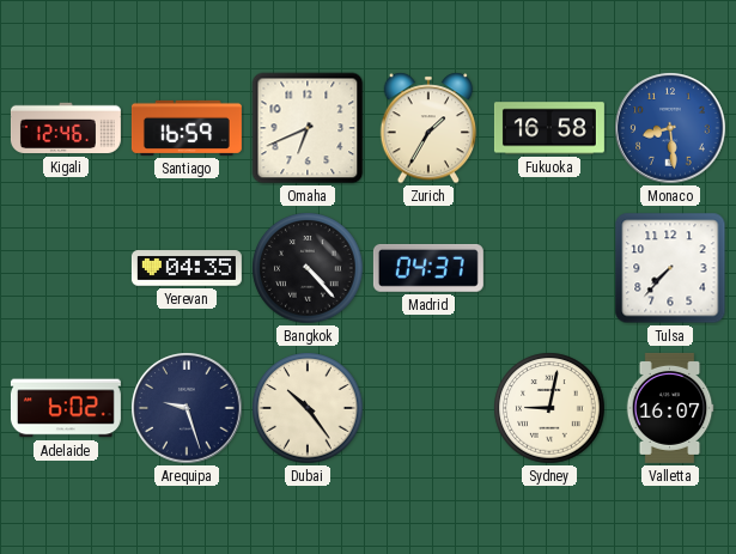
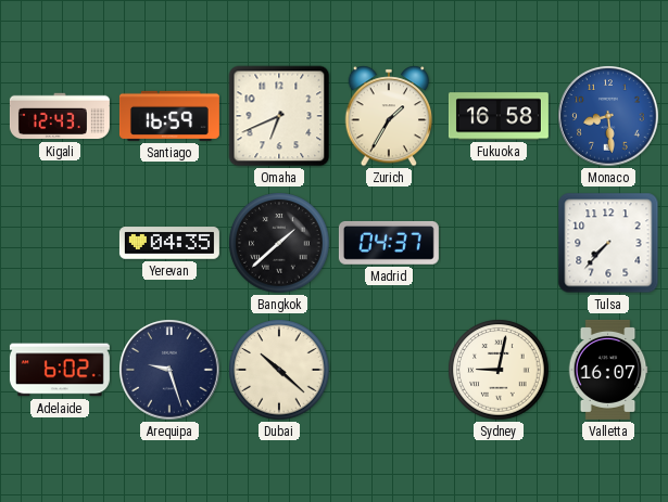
Kigali: 12:46 -> 12:43 (60, 116)
Bangkok: 4:23 -> 1:38 (279, 243)
Dubai: 10:24 -> 10:22 (279, 370)
